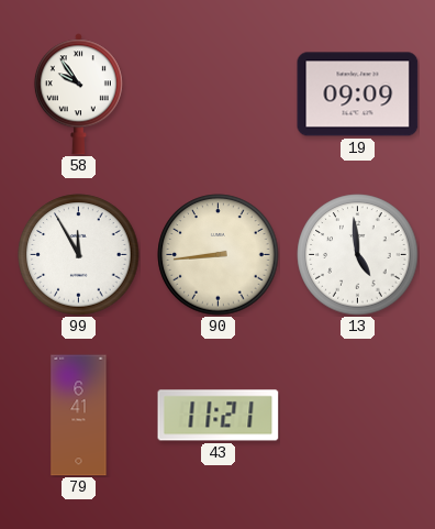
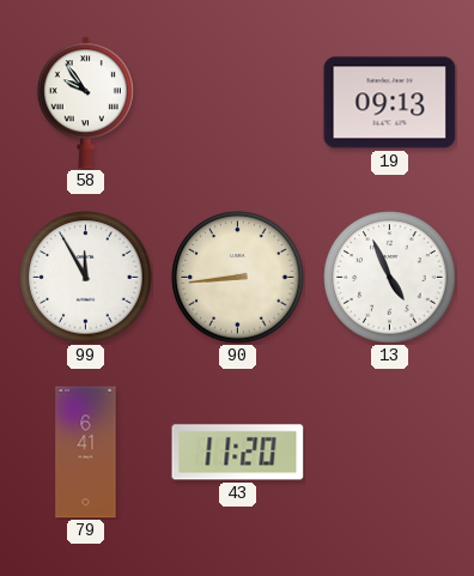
19: 09:09 -> 09:13 (390, 103)
13: 4:59 -> 4:56 (390, 278)
43: 11:21 -> 11:20 (238, 453)
